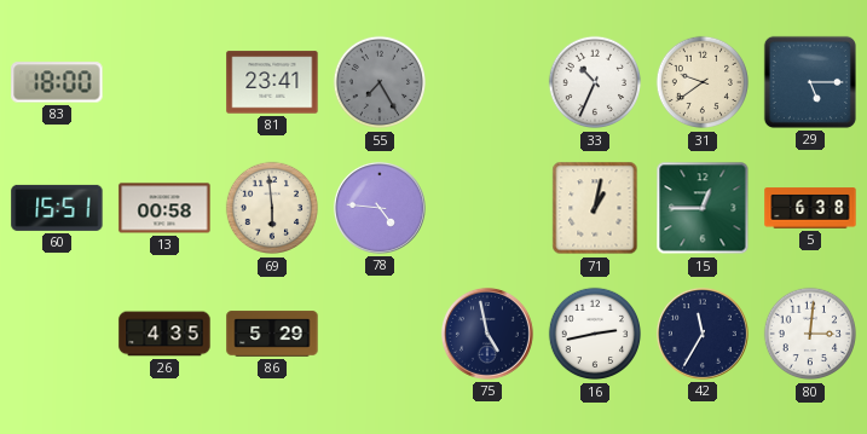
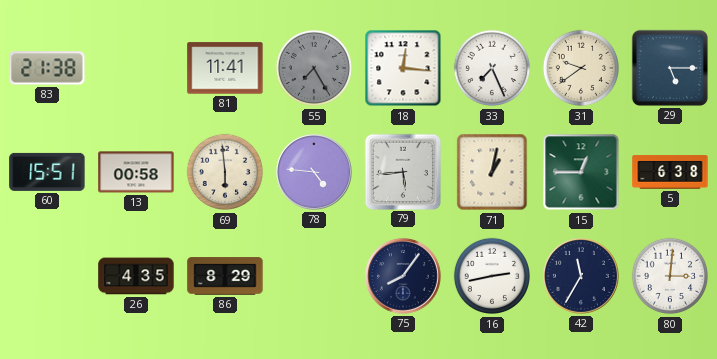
83: 18:00 -> 21:38 (47, 68)
81: 23:41 -> 11:41 (225, 68)
18: none -> 12:16 (403, 68)
33: 10:34 -> 7:26 (492, 68)
79: none -> 5:44 (402, 171)
86: 5:29 -> 8:29 (225, 276)
75: 4:58 -> 8:06 (403, 276)
